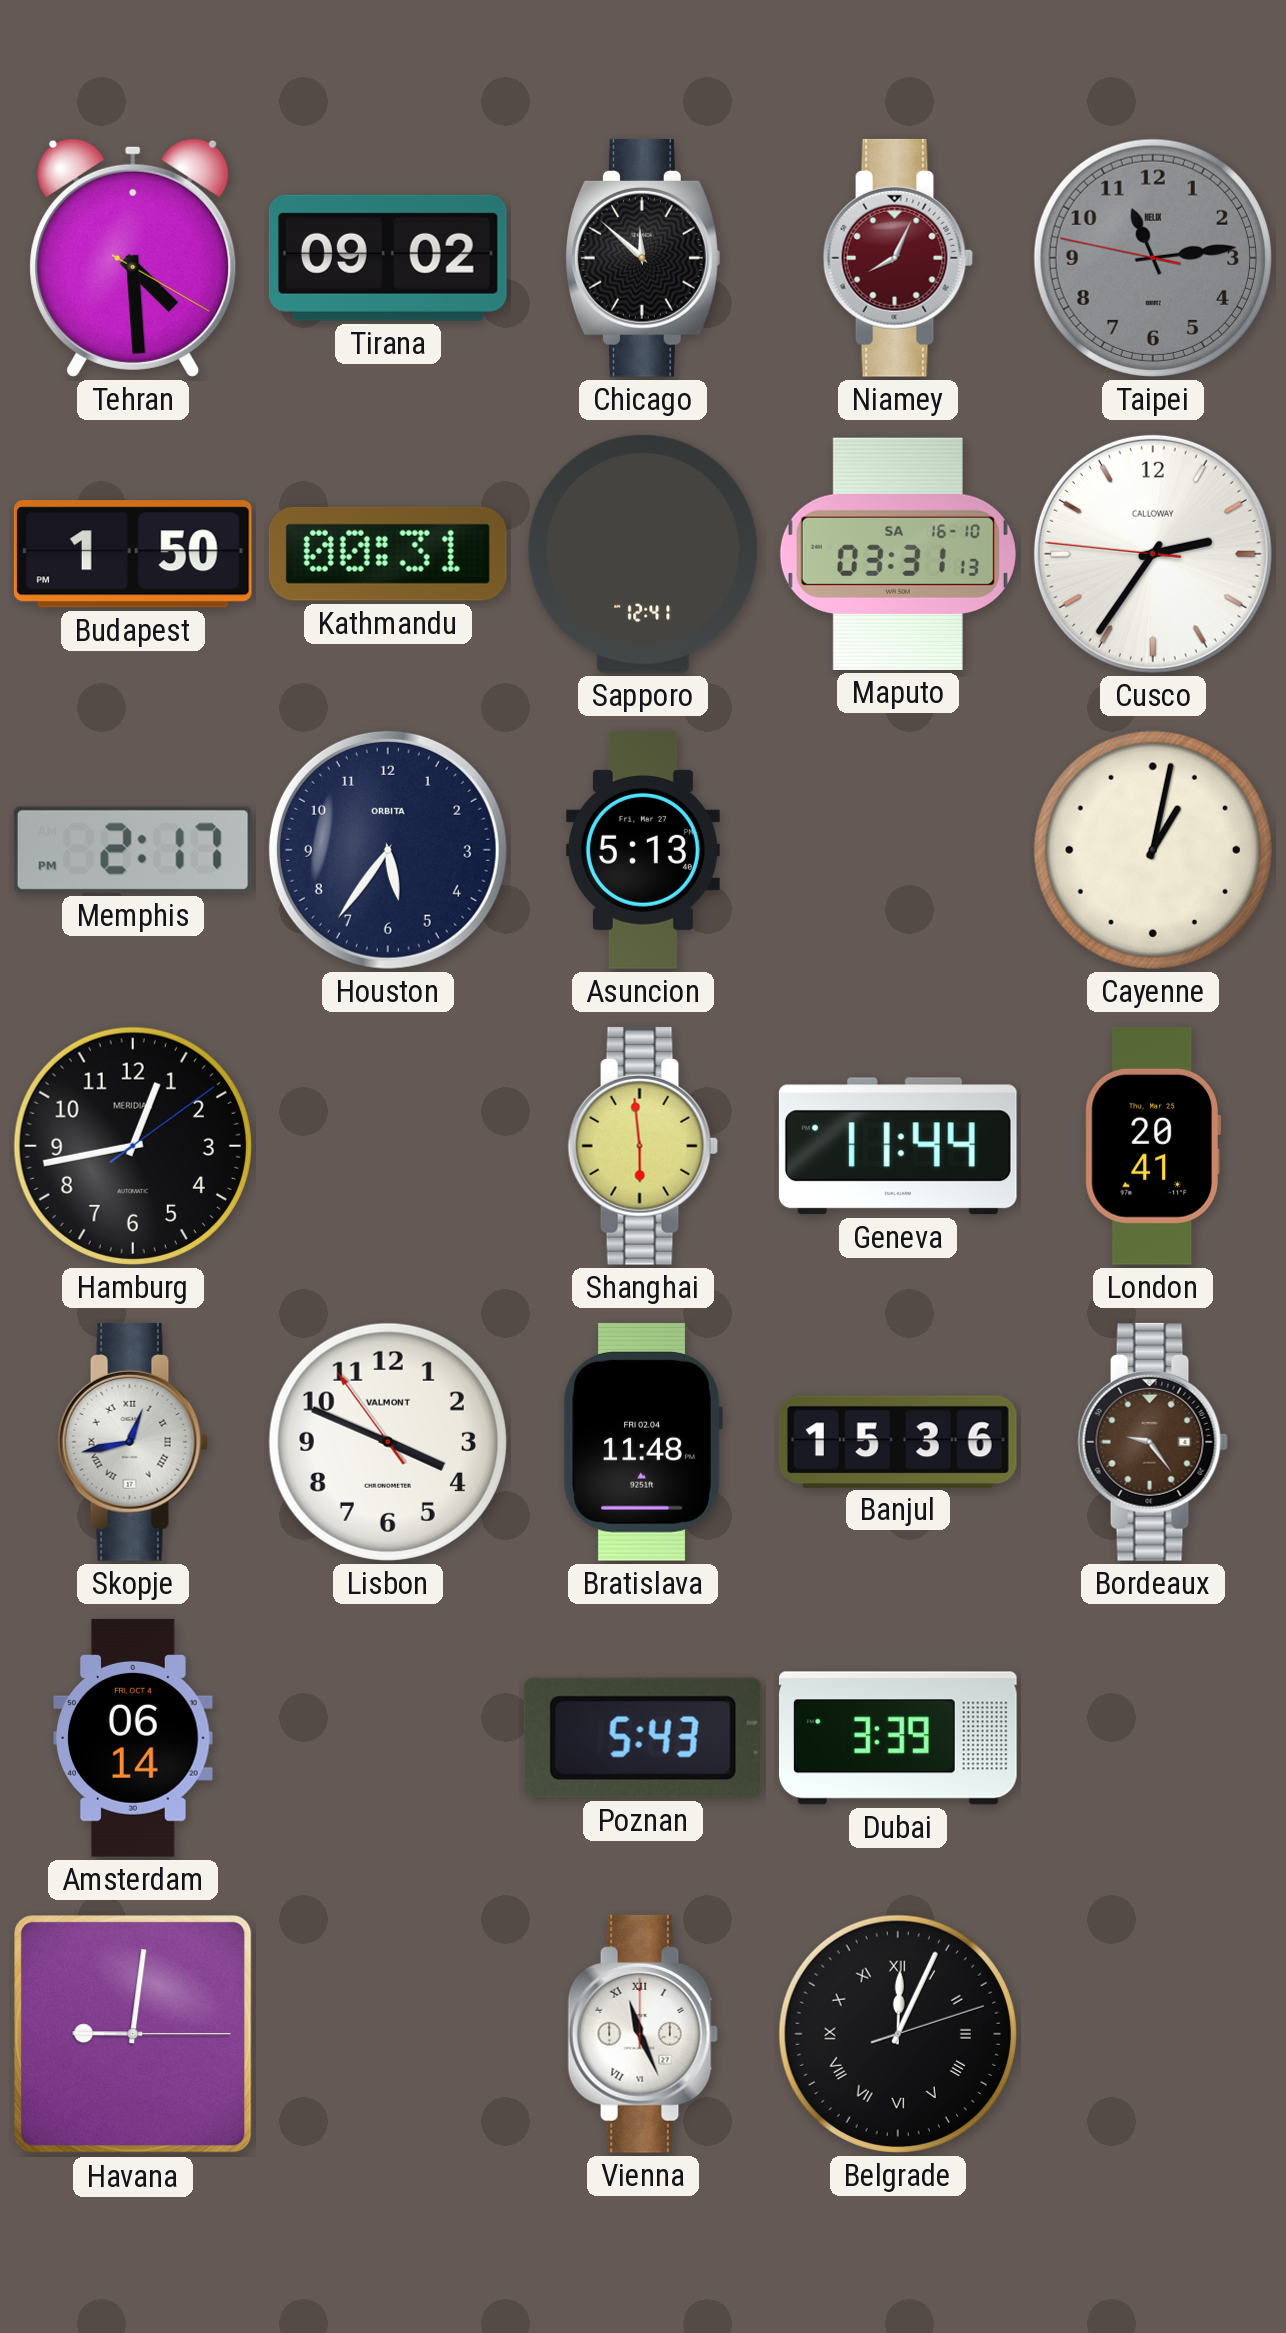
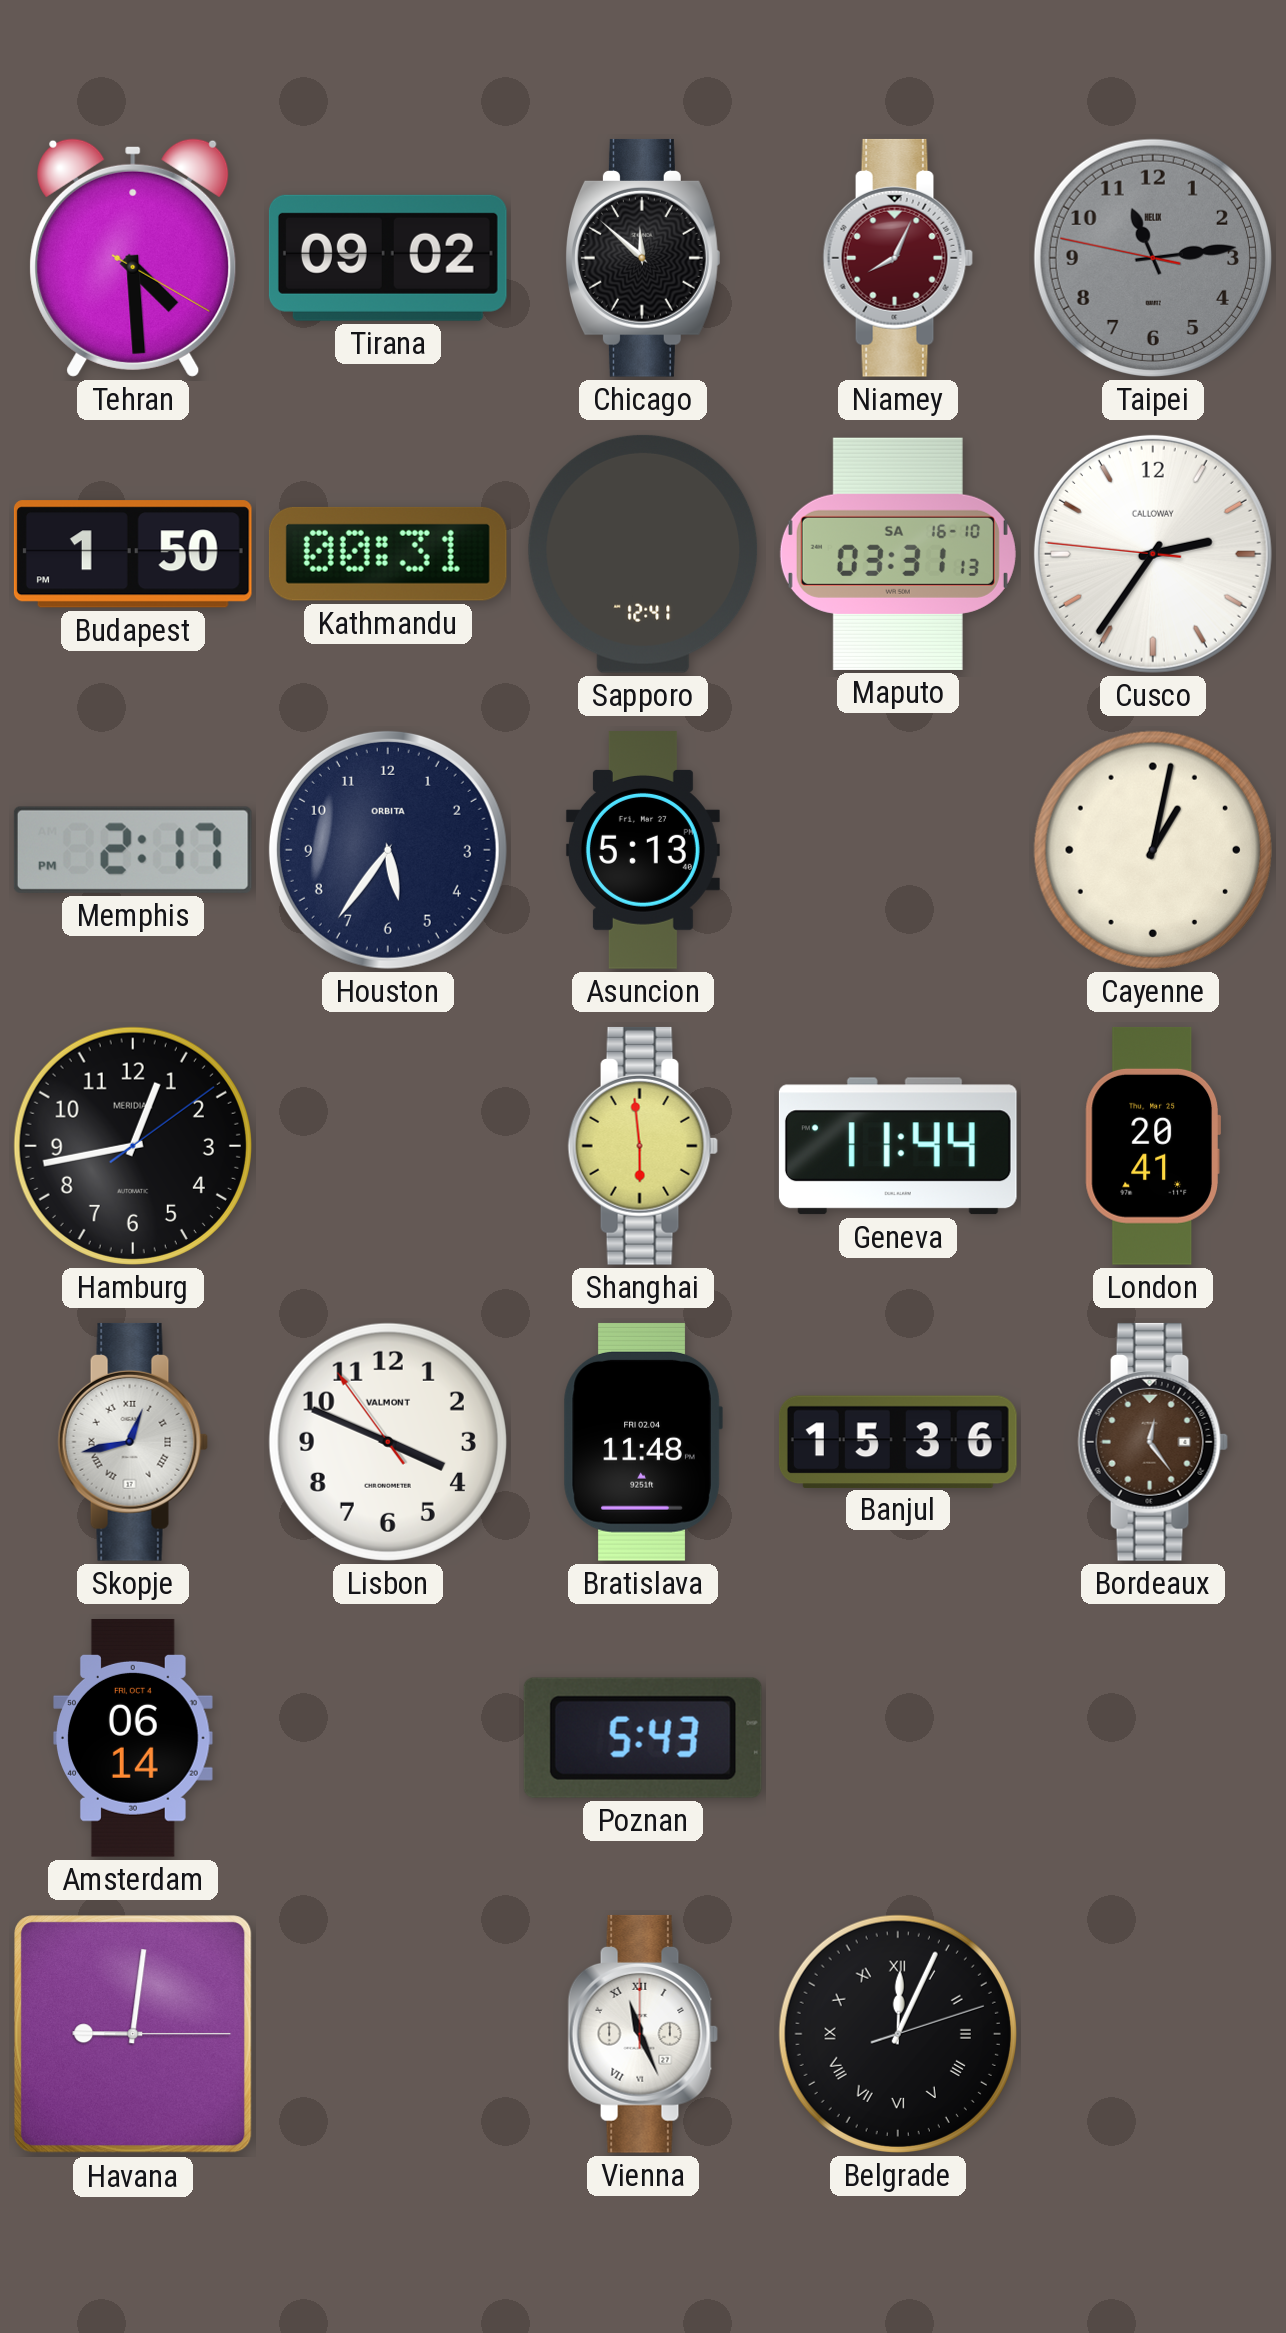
Bordeaux: 9:24 -> 12:24 (1153, 1442)
Dubai: 3:39 -> none (899, 1738)
